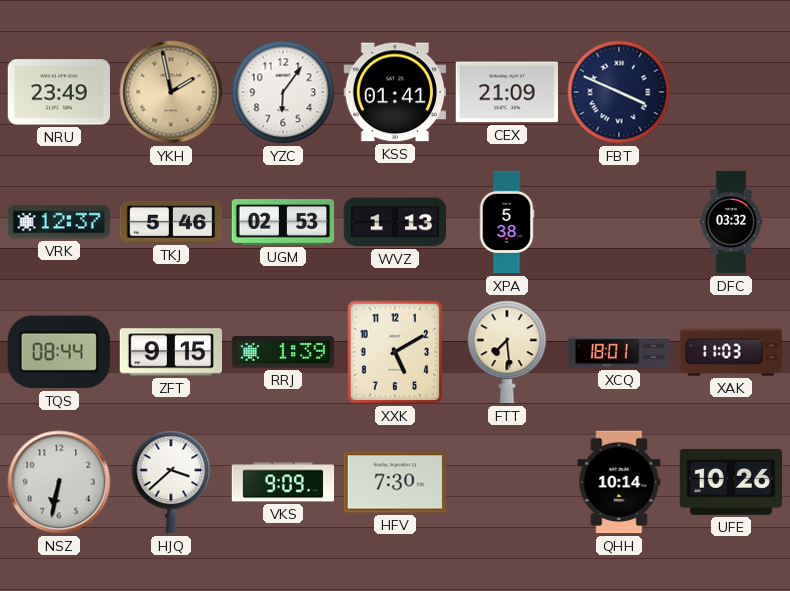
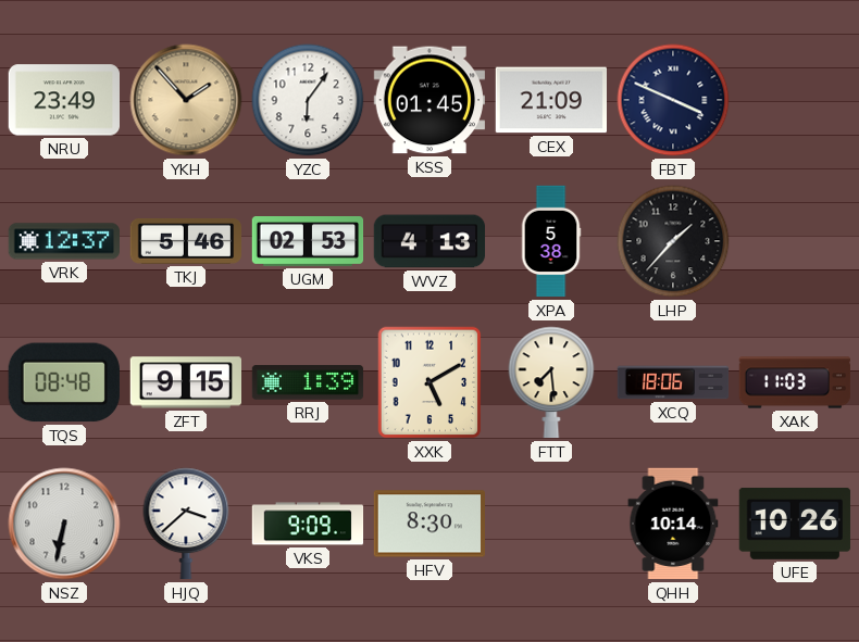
YKH: 1:58 -> 1:53 (186, 100)
KSS: 01:41 -> 01:45 (429, 100)
WVZ: 1:13 -> 4:13 (429, 241)
LHP: none -> 1:37 (673, 241)
DFC: 03:32 -> none (731, 222)
TQS: 08:44 -> 08:48 (64, 382)
XCQ: 18:01 -> 18:06 (673, 382)
HFV: 7:30 -> 8:30 (428, 524)
